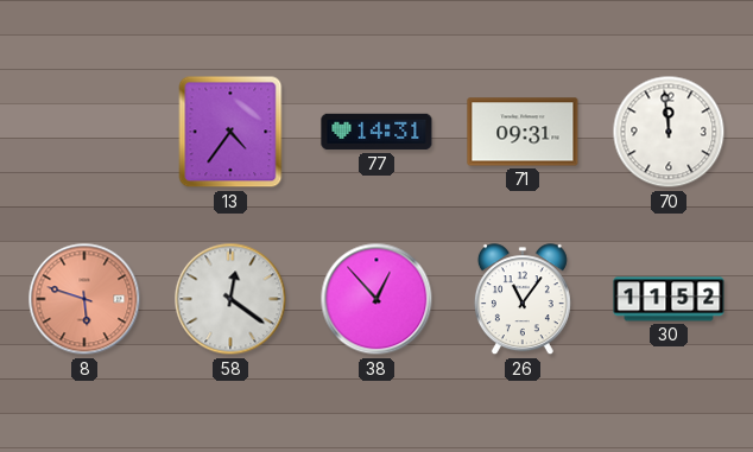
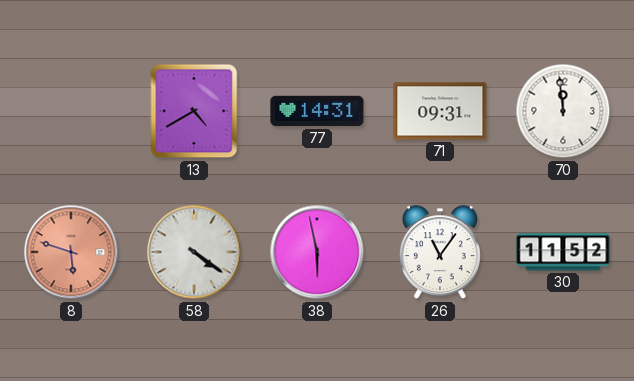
13: 4:36 -> 4:40 (194, 111)
58: 12:21 -> 4:21 (194, 252)
38: 12:53 -> 5:58 (317, 252)
